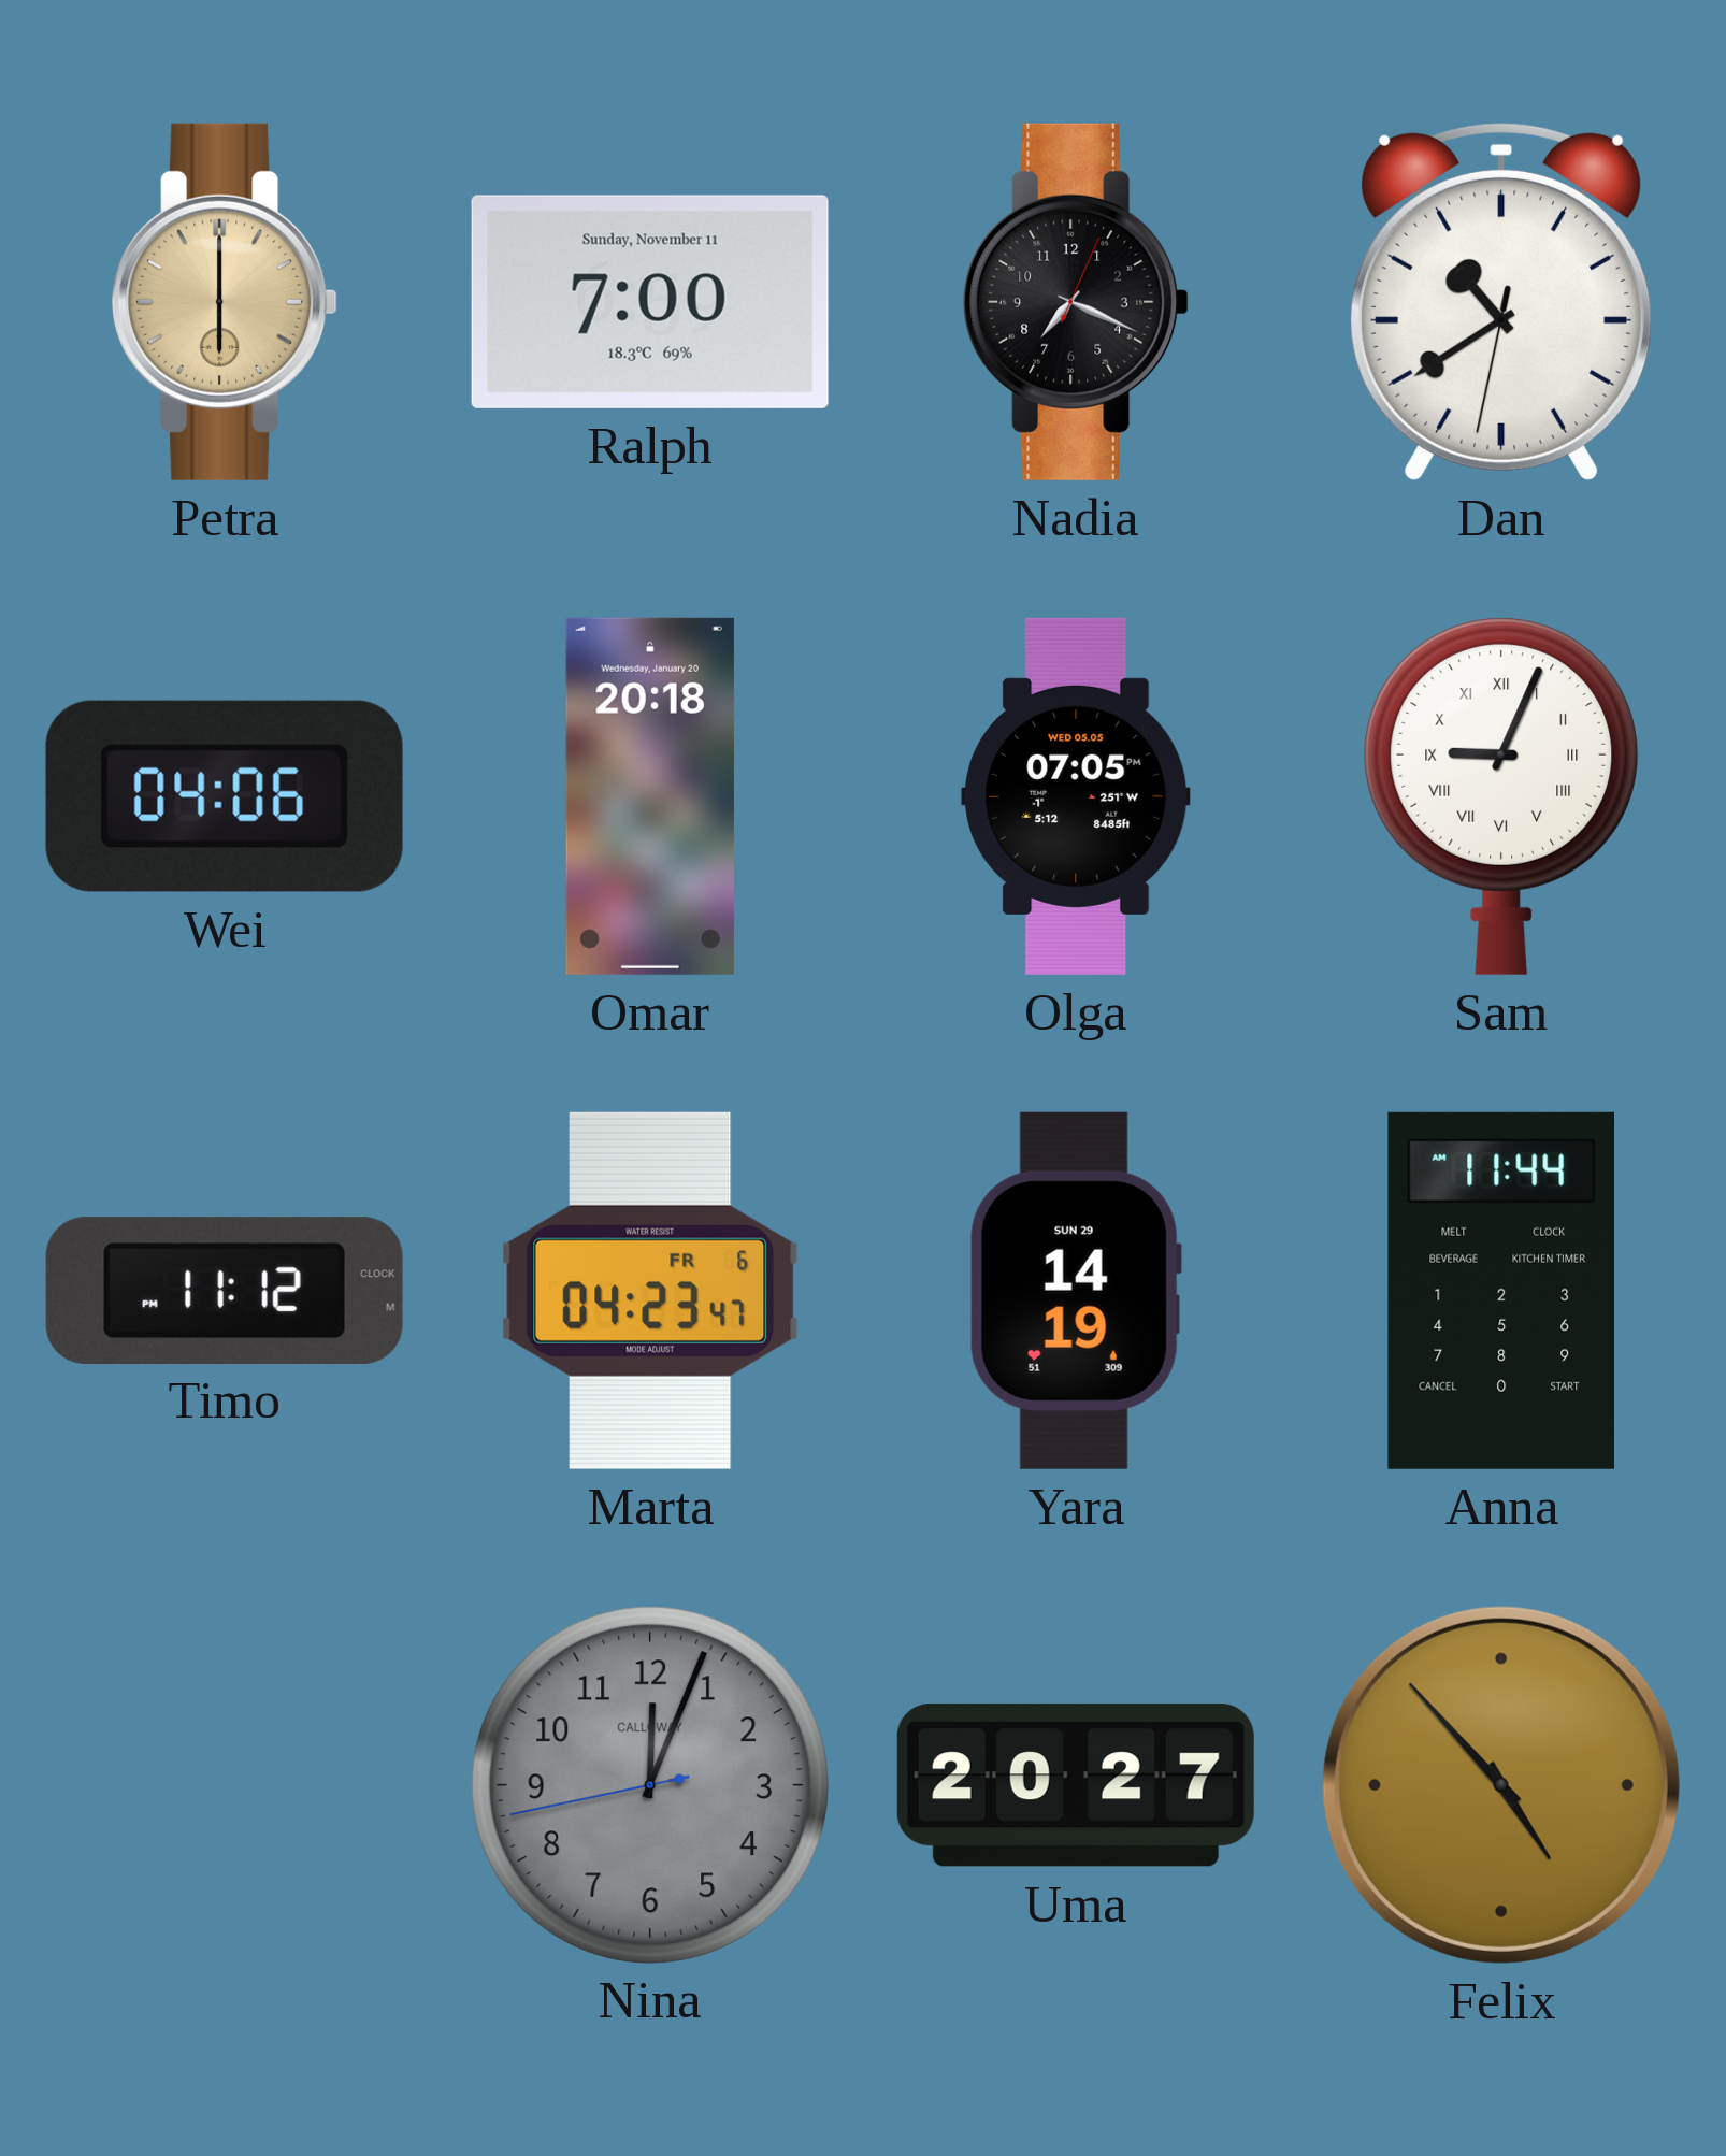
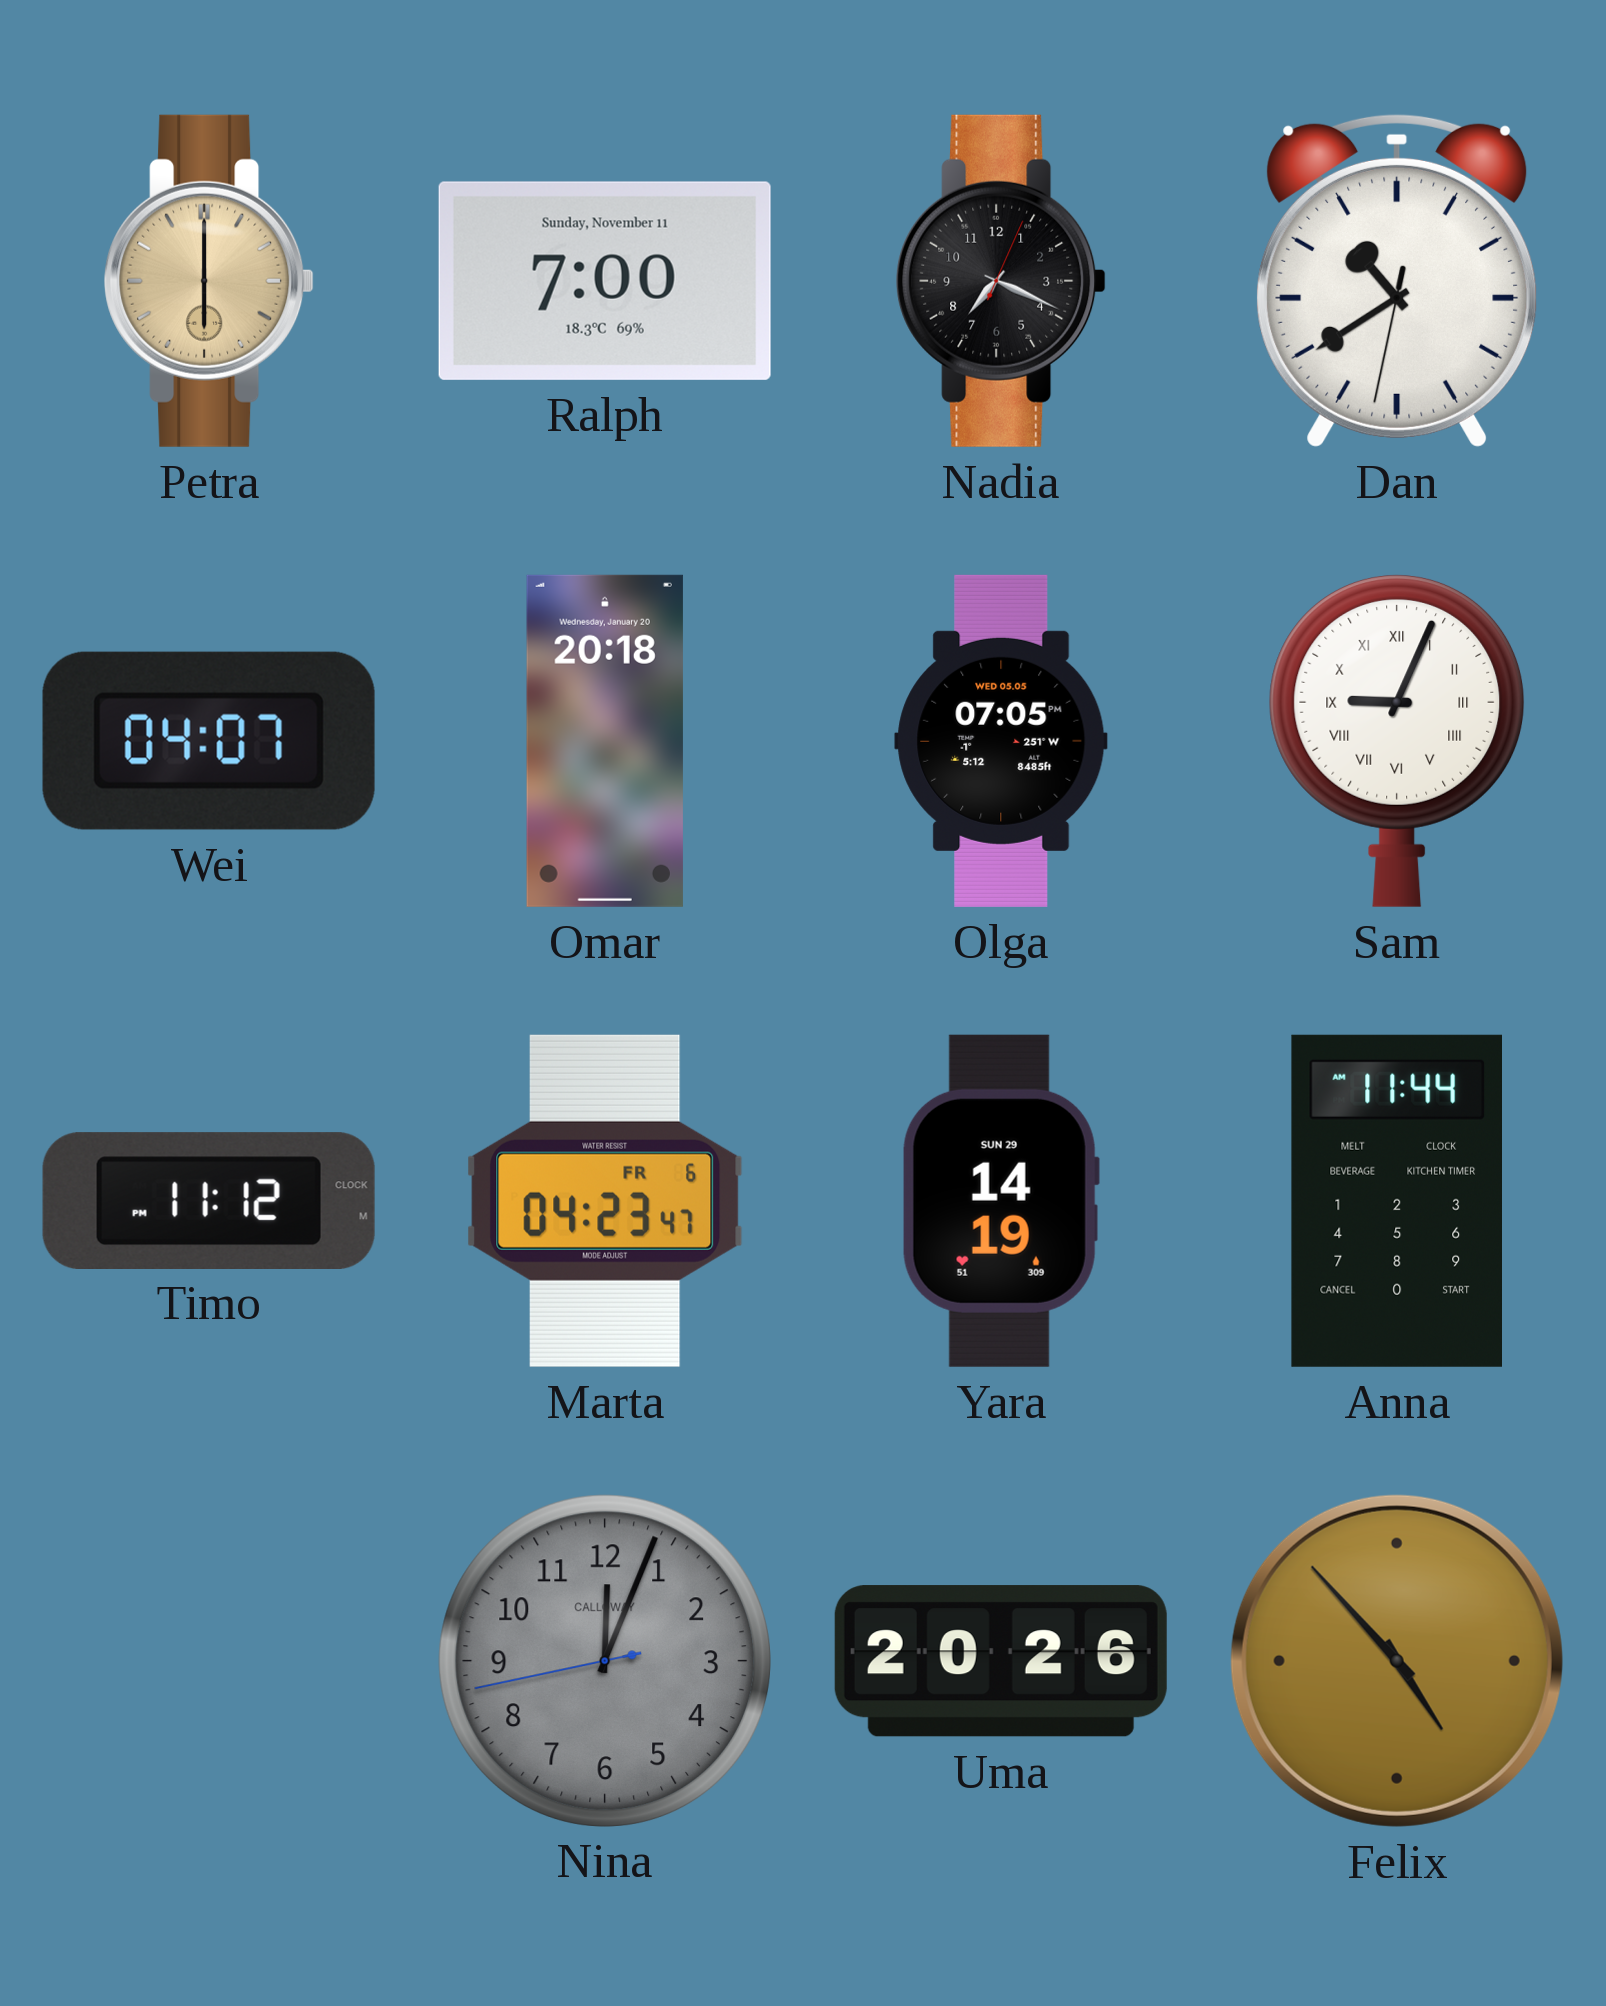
Wei: 04:06 -> 04:07 (209, 741)
Uma: 20:27 -> 20:26 (1001, 1661)
